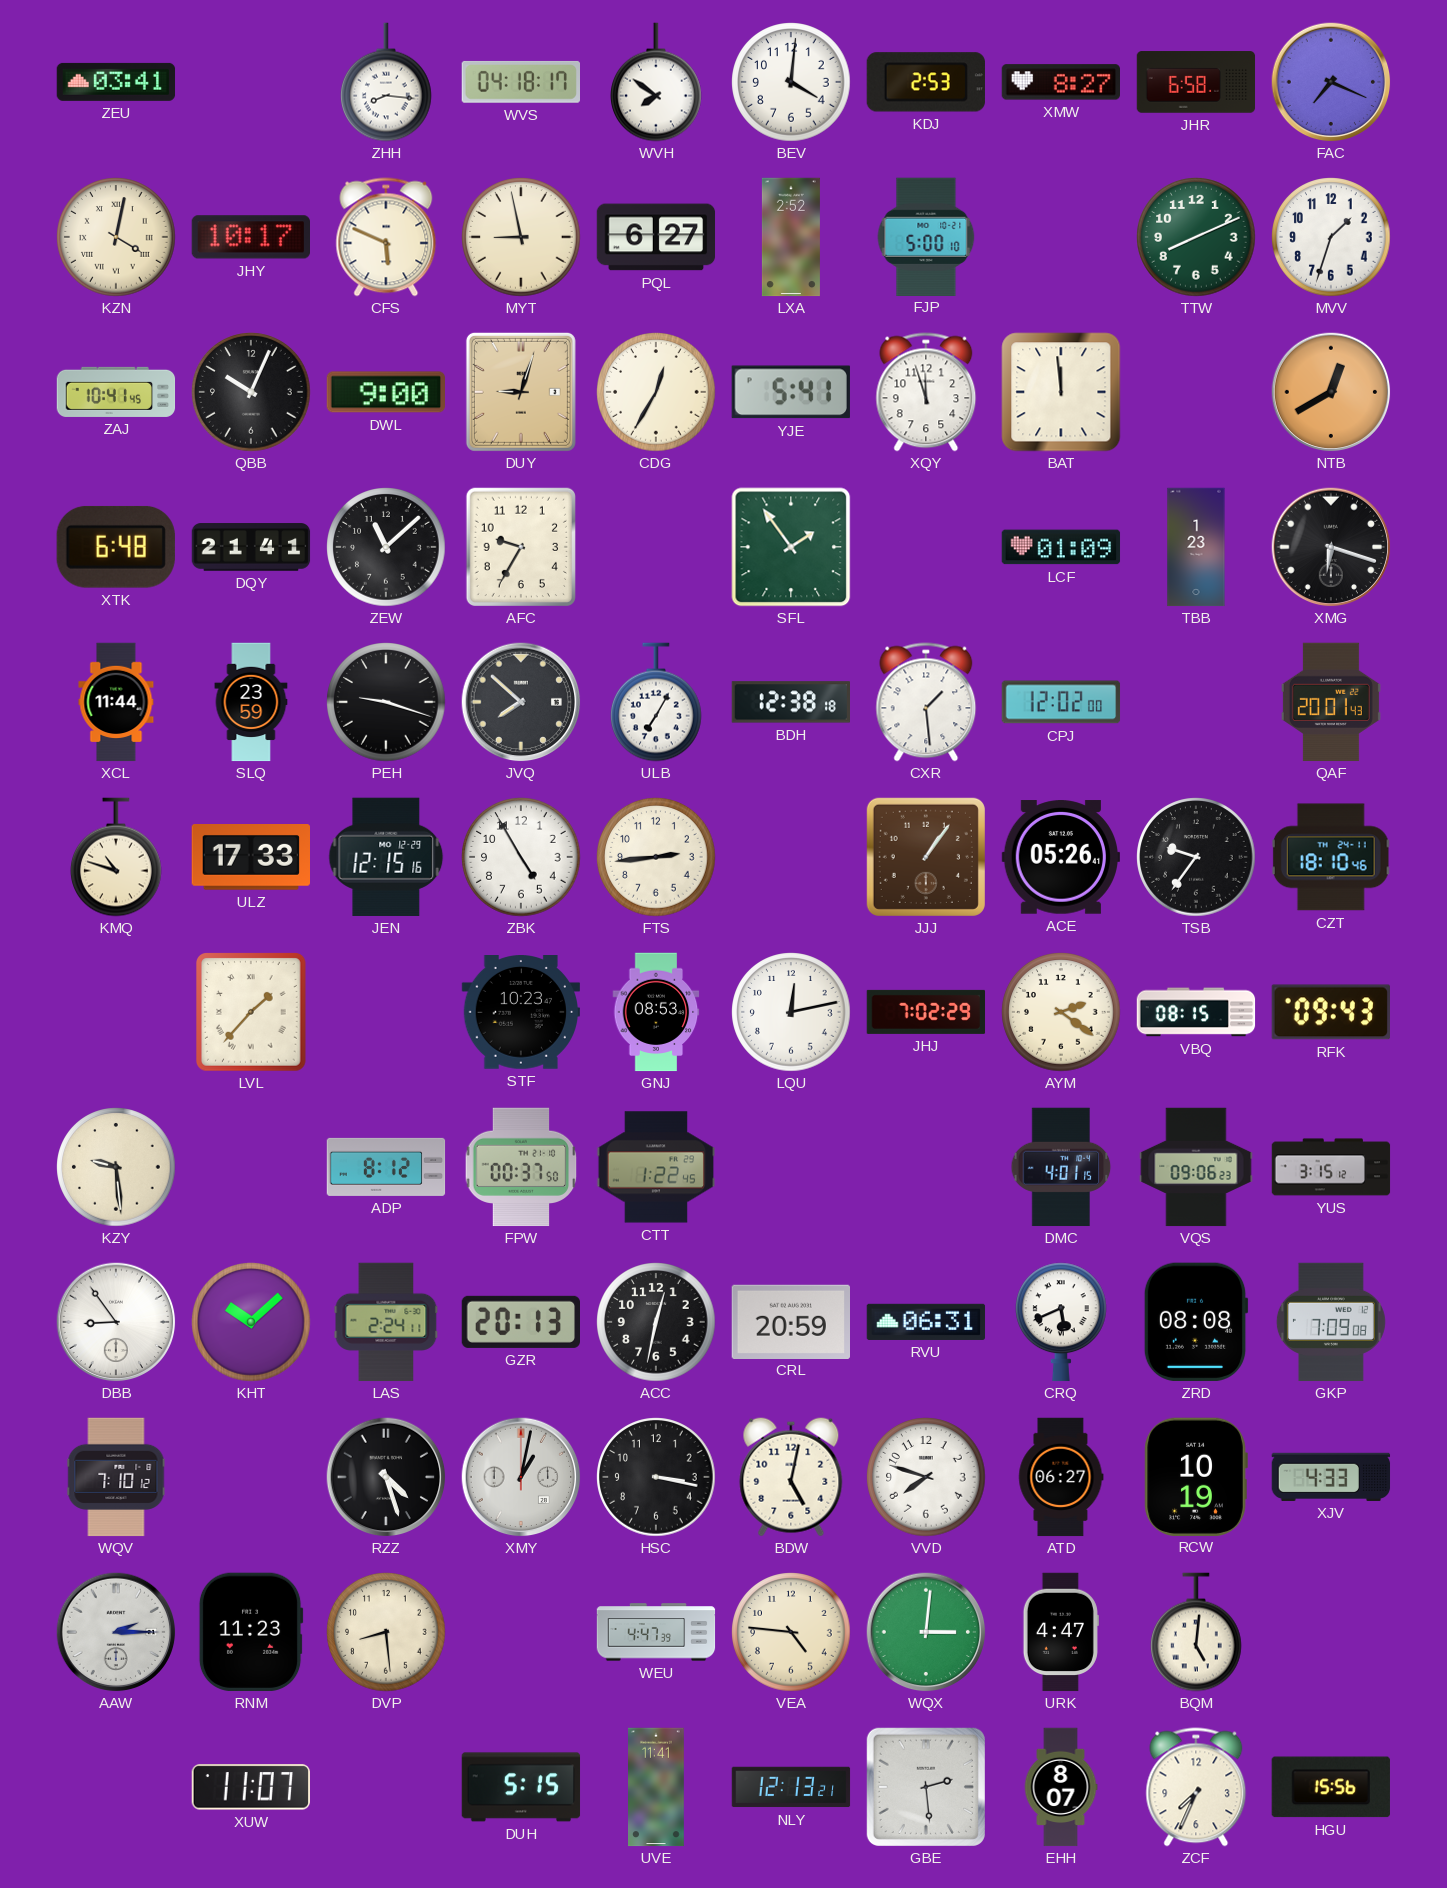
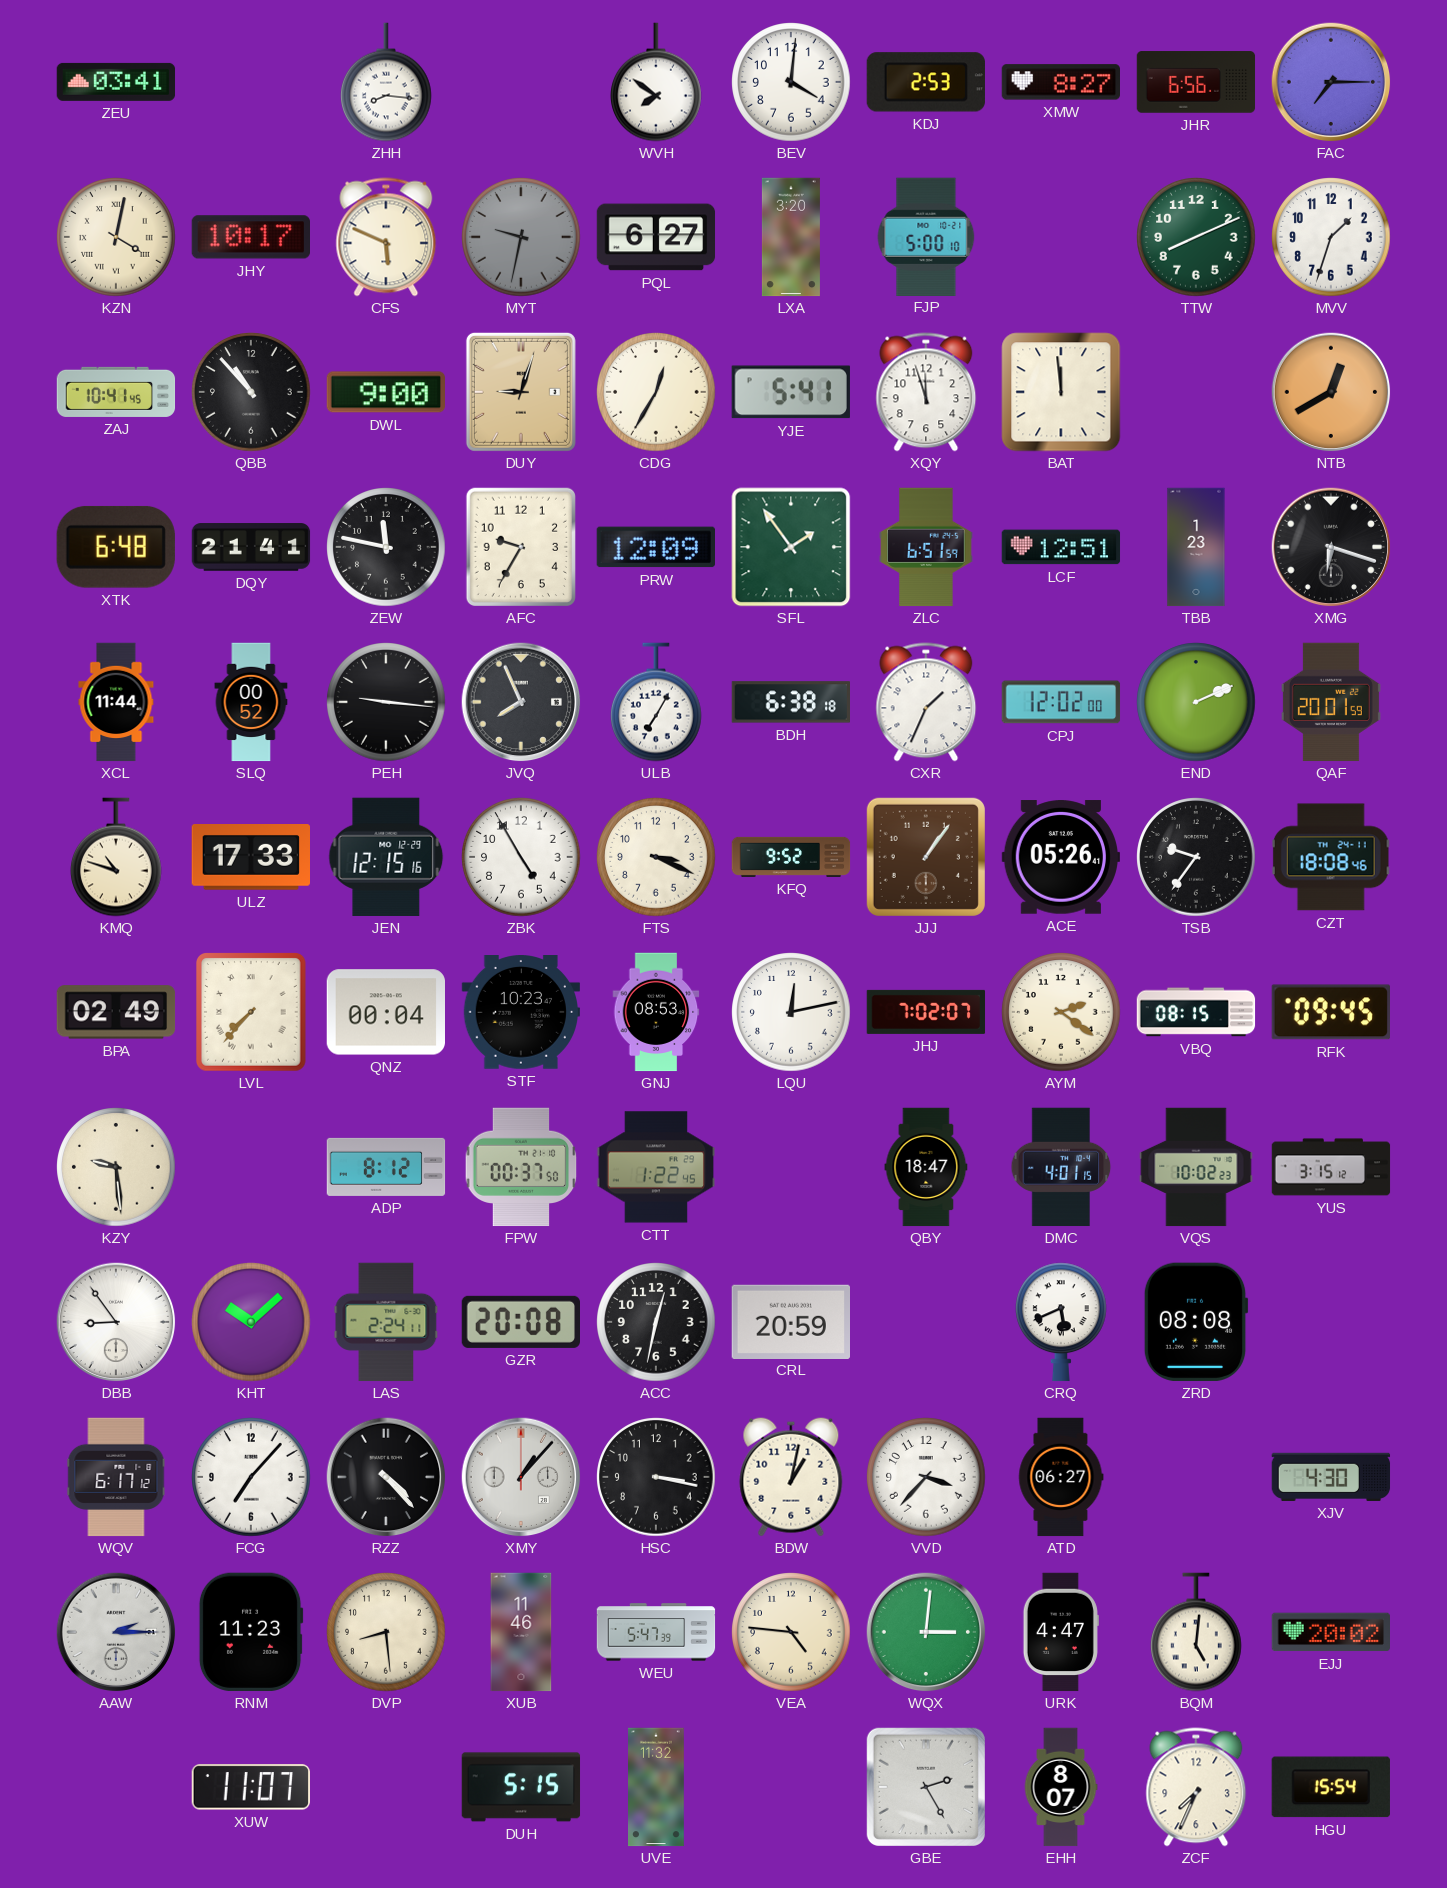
WVS: 04:18 -> none (520, 82)
JHR: 6:58 -> 6:56 (1196, 82)
FAC: 7:19 -> 7:15 (1331, 82)
MYT: 8:58 -> 9:32 (521, 237)
MYT dial: cream -> grey (521, 237)
LXA: 2:52 -> 3:20 (791, 237)
QBB: 10:04 -> 10:53 (251, 392)
ZEW: 11:08 -> 11:47 (386, 547)
PRW: none -> 12:09 (655, 547)
ZLC: none -> 6:51 (926, 547)
LCF: 01:09 -> 12:51 (1061, 547)
SLQ: 23:59 -> 00:52 (251, 702)
PEH: 9:18 -> 9:16 (386, 702)
JVQ: 7:52 -> 7:56 (521, 702)
BDH: 12:38 -> 6:38 (791, 702)
CXR: 1:29 -> 1:34 (926, 702)
END: none -> 2:11 (1196, 702)
QAF: 20:01:43 -> 20:01:59 (1331, 702)
FTS: 2:44 -> 3:19 (656, 857)
KFQ: none -> 9:52 (791, 857)
CZT: 18:10 -> 18:08 (1331, 857)
BPA: none -> 02:49 (116, 1012)
LVL: 1:37 -> 7:37 (252, 1012)
QNZ: none -> 00:04 (386, 1012)
JHJ: 7:02:29 -> 7:02:07 (926, 1012)
RFK: 09:43 -> 09:45 (1330, 1012)
QBY: none -> 18:47 (926, 1167)
VQS: 09:06 -> 10:02 (1196, 1167)
GZR: 20:13 -> 20:08 (520, 1322)
RVU: 06:31 -> none (926, 1322)
GKP: 7:09 -> none (1331, 1322)
WQV: 7:10 -> 6:17 (116, 1477)
FCG: none -> 7:07 (251, 1477)
RZZ: 4:27 -> 4:23 (386, 1477)
XMY: 1:02 -> 1:07 (521, 1477)
BDW: 5:02 -> 1:02 (791, 1477)
VVD: 7:48 -> 3:37 (926, 1477)
RCW: 10:19 -> none (1196, 1476)
XJV: 4:33 -> 4:30 (1331, 1477)
XUB: none -> 11:46 (521, 1632)
WEU: 4:47 -> 5:47 (656, 1632)
EJJ: none -> 20:02 (1331, 1632)
UVE: 11:41 -> 11:32 (657, 1787)
NLY: 12:13 -> none (791, 1787)
GBE: 2:29 -> 2:25 (926, 1787)
HGU: 15:56 -> 15:54 (1331, 1787)
